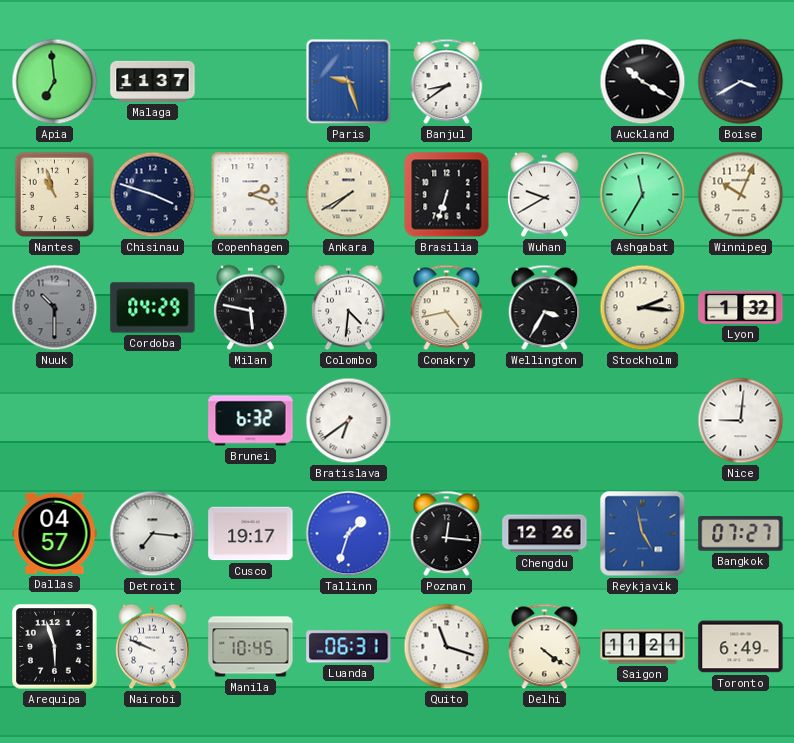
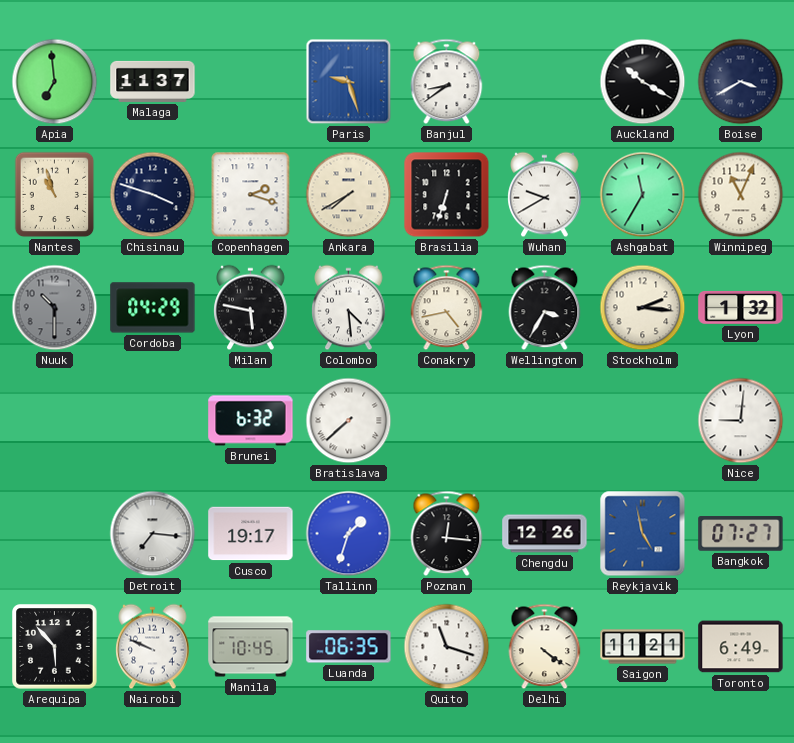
Winnipeg: 10:04 -> 11:04 (741, 195)
Colombo: 4:31 -> 4:29 (349, 308)
Bratislava: 6:39 -> 7:38 (349, 421)
Dallas: 04:57 -> none (55, 533)
Arequipa: 5:57 -> 5:53 (55, 647)
Luanda: 06:31 -> 06:35 (349, 647)
